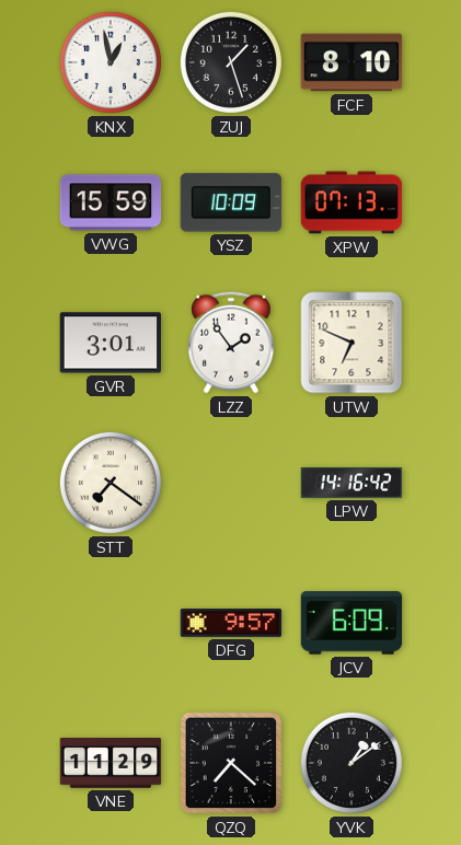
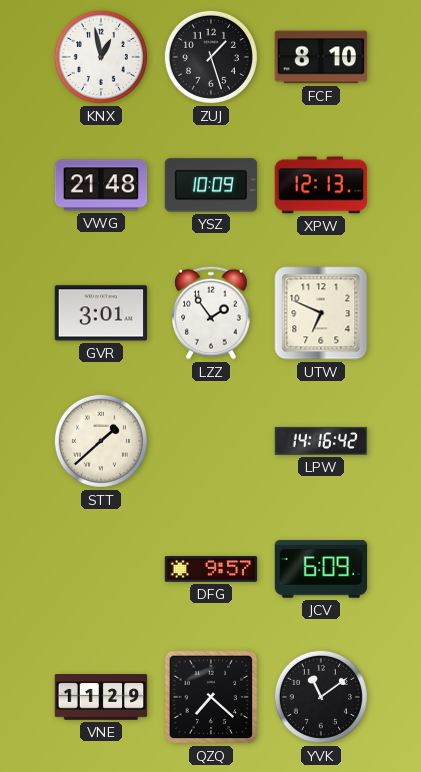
VWG: 15:59 -> 21:48 (101, 185)
XPW: 07:13 -> 12:13 (321, 185)
STT: 7:21 -> 1:38 (101, 441)
YVK: 1:09 -> 11:09 (321, 697)
